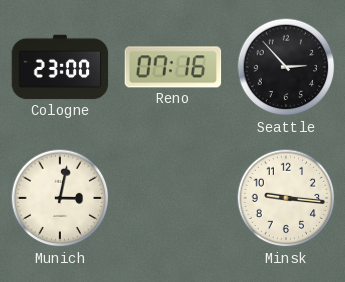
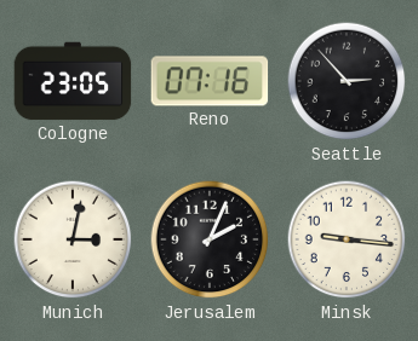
Cologne: 23:00 -> 23:05 (73, 81)
Jerusalem: none -> 2:04 (210, 239)
